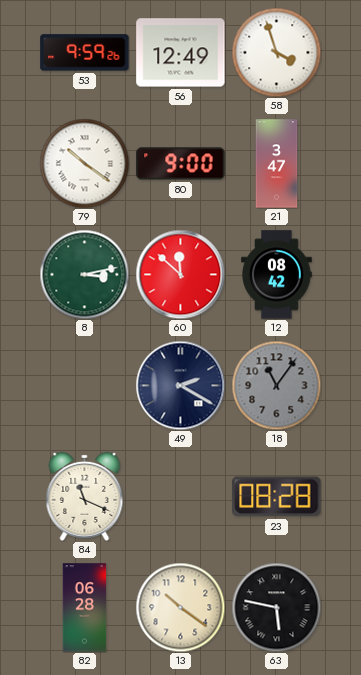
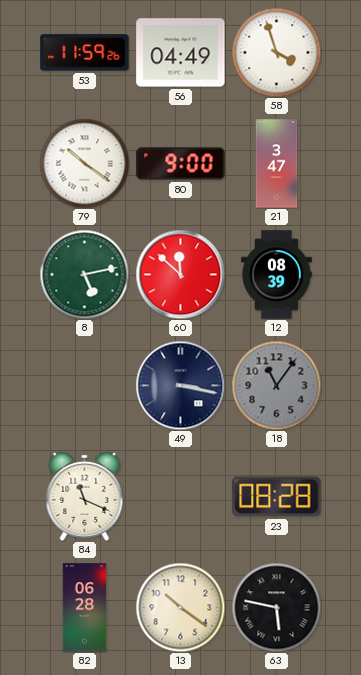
53: 9:59 -> 11:59 (85, 53)
56: 12:49 -> 04:49 (181, 53)
8: 3:13 -> 5:13 (84, 274)
12: 08:42 -> 08:39 (277, 275)
49: 2:20 -> 3:17 (180, 385)
